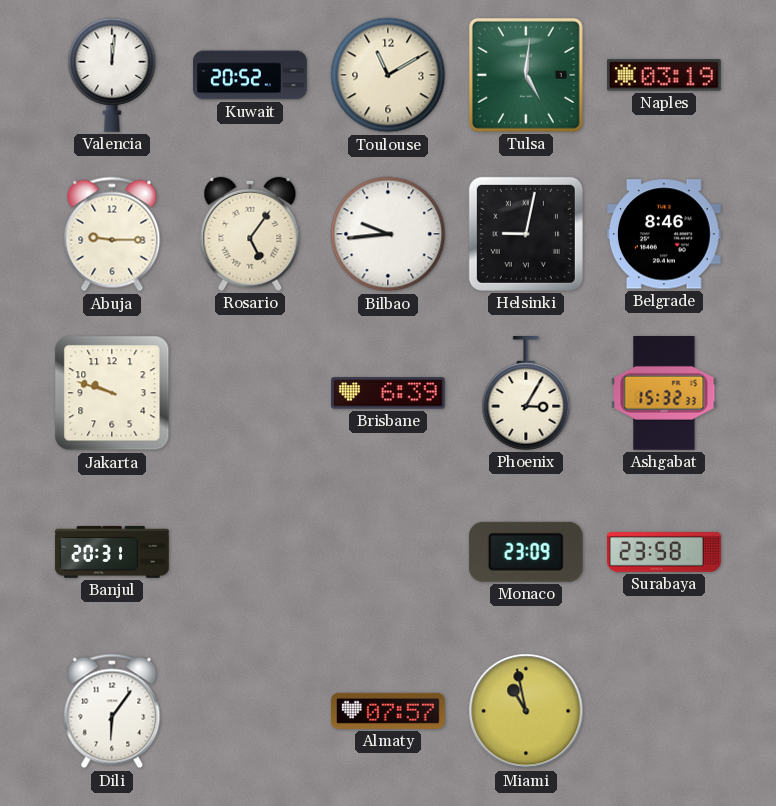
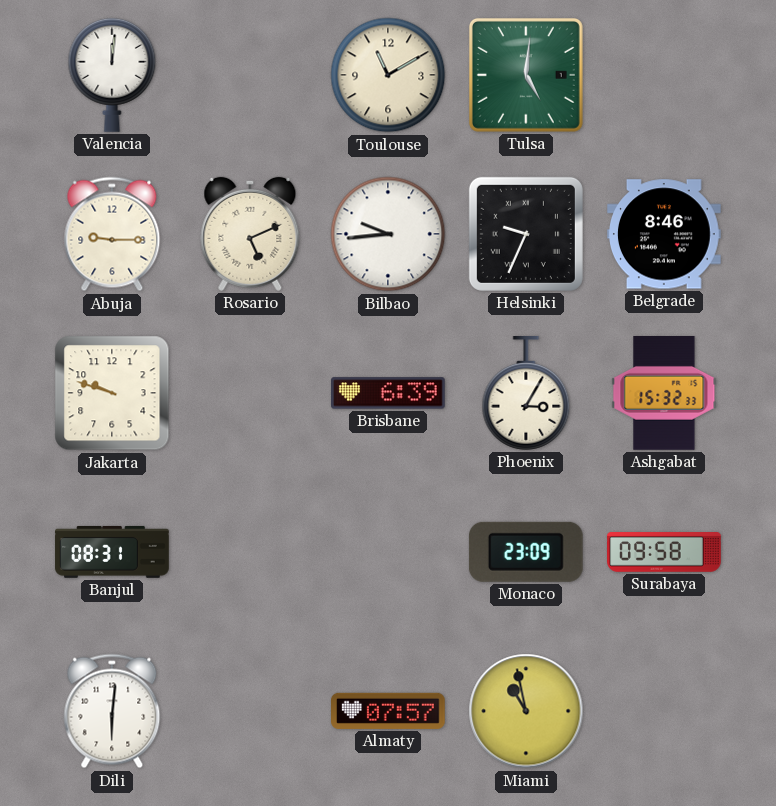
Kuwait: 20:52 -> none (250, 75)
Naples: 03:19 -> none (665, 75)
Rosario: 5:06 -> 5:11 (250, 234)
Helsinki: 9:02 -> 9:34 (526, 234)
Banjul: 20:31 -> 08:31 (112, 552)
Surabaya: 23:58 -> 09:58 (664, 553)
Dili: 6:06 -> 6:01 (112, 711)
